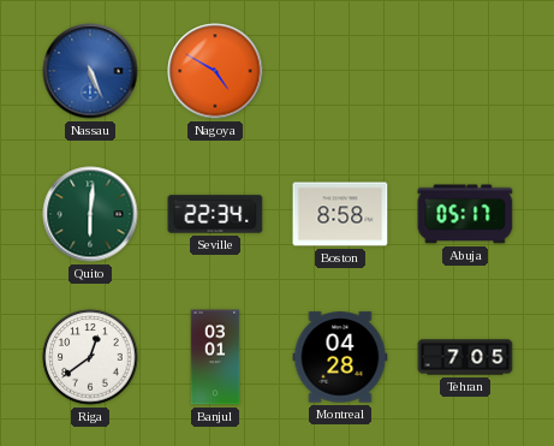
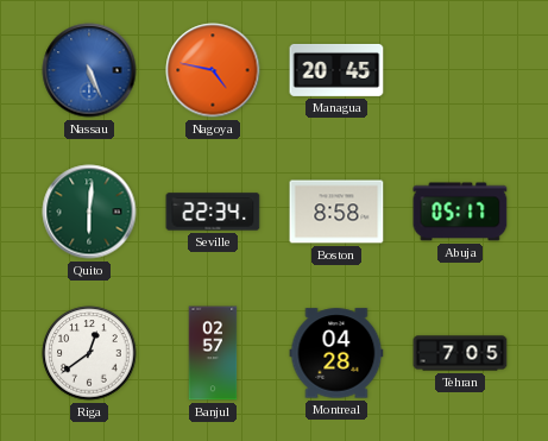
Nagoya: 4:50 -> 4:47 (213, 70)
Managua: none -> 20:45 (336, 70)
Banjul: 03:01 -> 02:57 (213, 353)
